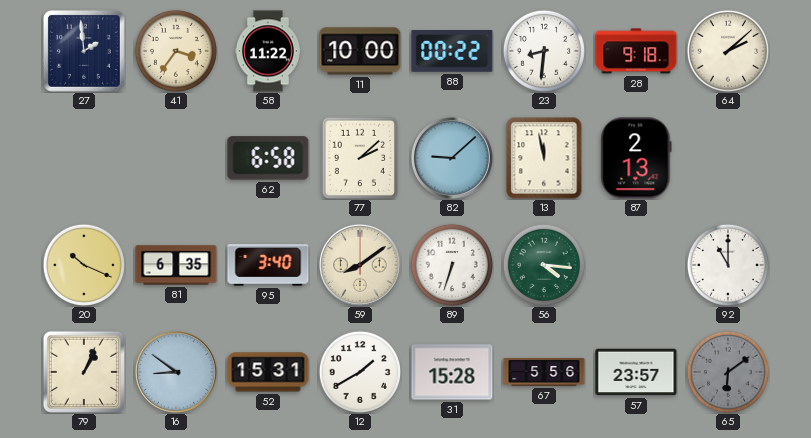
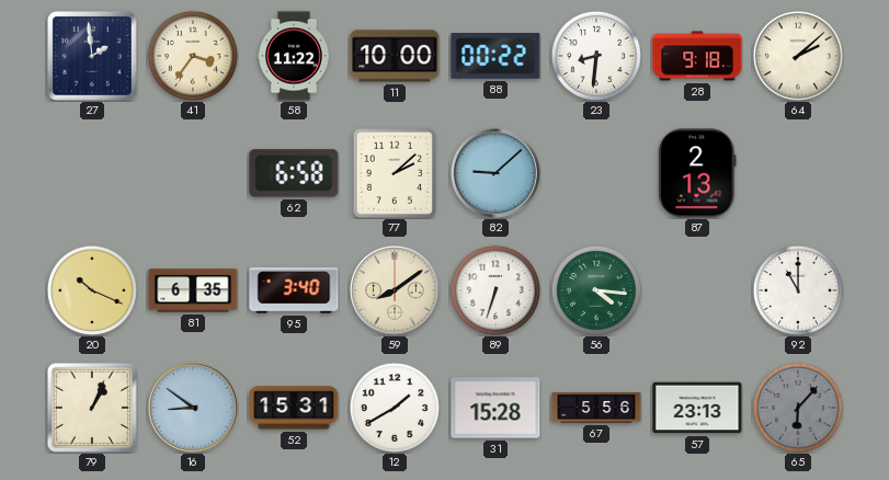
13: 11:58 -> none (544, 158)
57: 23:57 -> 23:13 (697, 408)
65: 6:09 -> 6:07 (798, 408)
